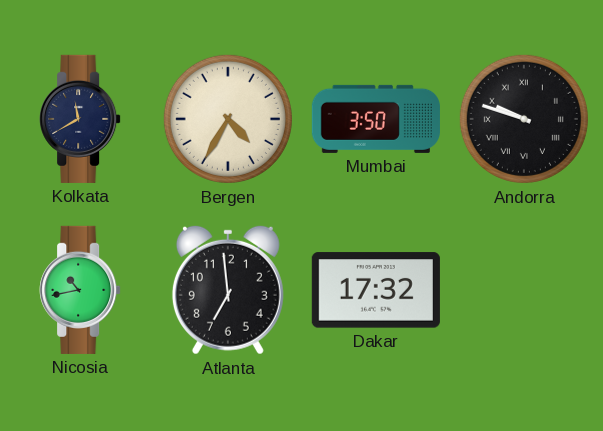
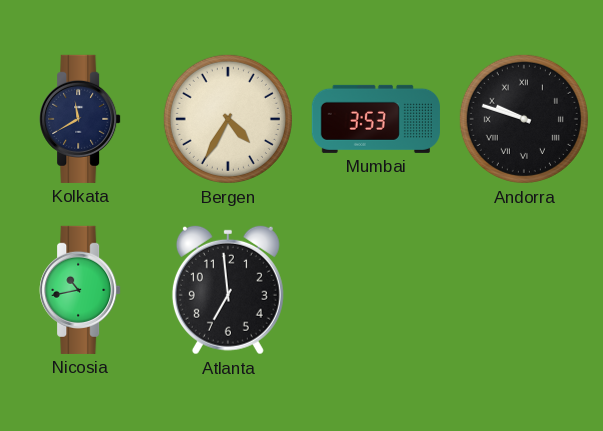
Mumbai: 3:50 -> 3:53 (376, 119)
Dakar: 17:32 -> none (376, 290)
